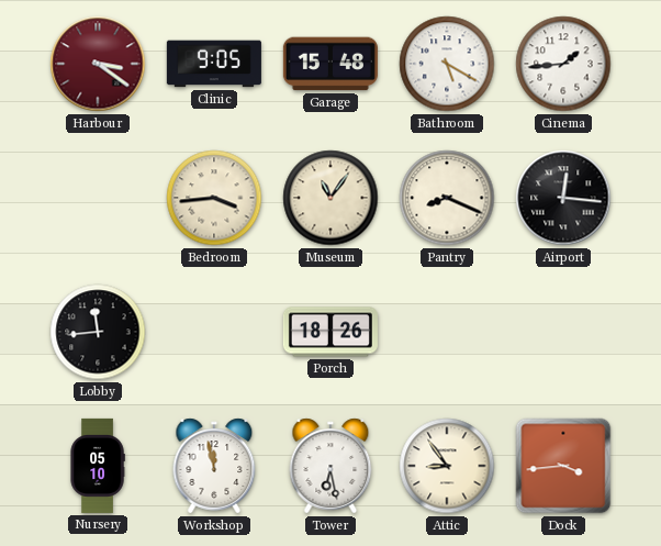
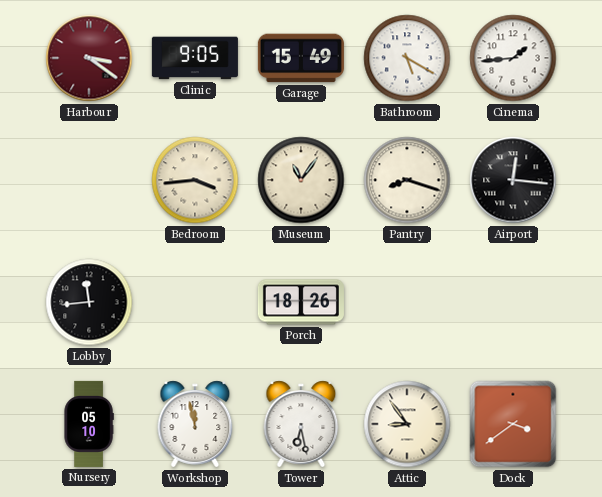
Garage: 15:48 -> 15:49 (301, 58)
Pantry: 8:19 -> 8:18 (407, 180)
Dock: 3:44 -> 3:39 (513, 424)
